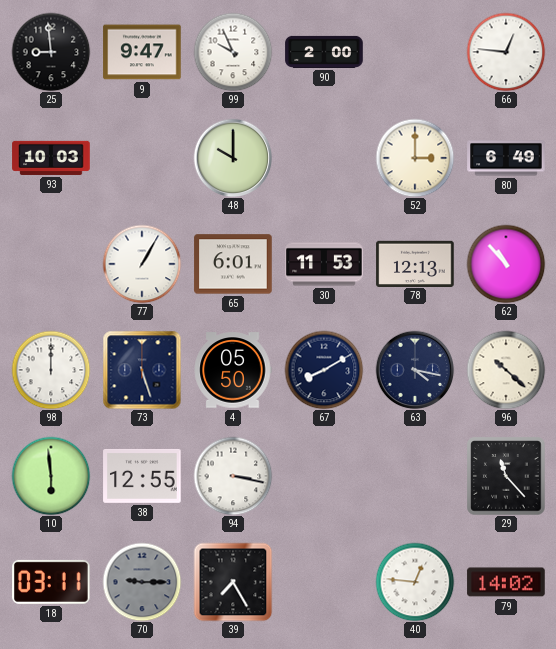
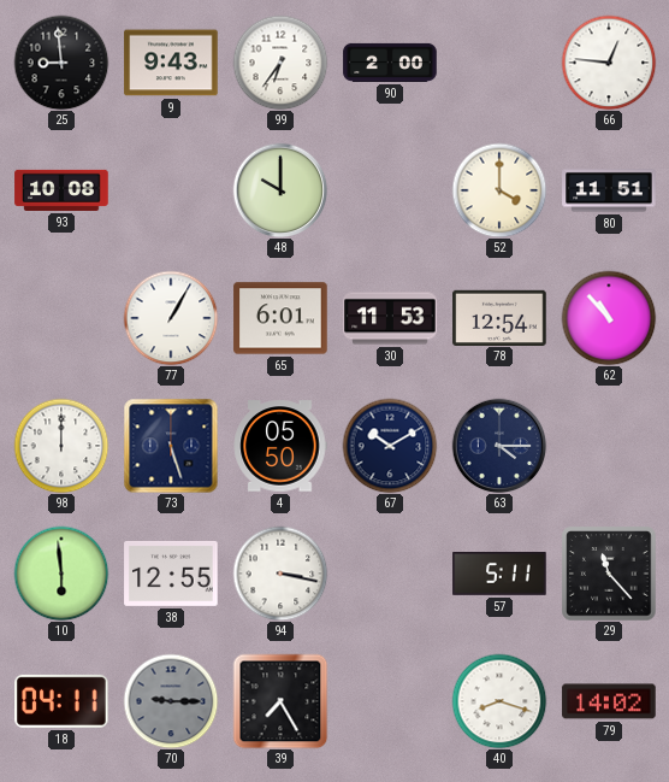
9: 9:47 -> 9:43 (171, 63)
99: 9:56 -> 6:36 (280, 63)
93: 10:03 -> 10:08 (61, 190)
52: 3:00 -> 4:00 (499, 190)
80: 6:49 -> 11:51 (609, 190)
78: 12:13 -> 12:54 (499, 317)
67: 8:10 -> 10:10 (390, 446)
63: 4:17 -> 4:15 (499, 446)
96: 10:22 -> none (506, 370)
57: none -> 5:11 (499, 575)
18: 03:11 -> 04:11 (61, 701)
40: 12:46 -> 8:18 (499, 701)
